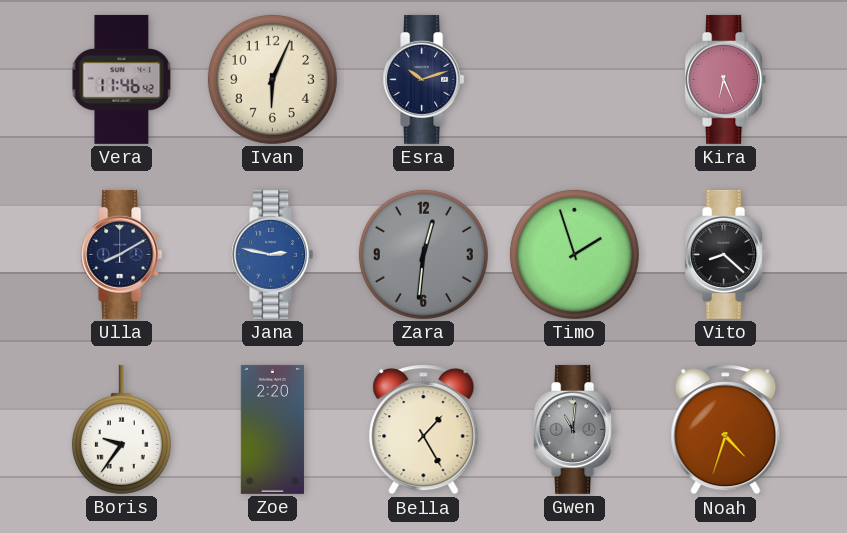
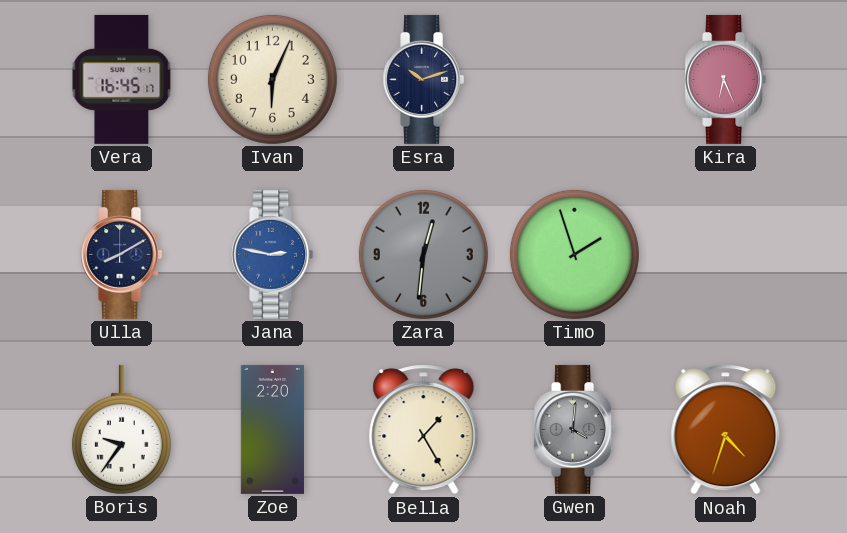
Vera: 11:46 -> 16:45 (122, 79)
Vito: 8:22 -> none (726, 254)
Gwen: 11:01 -> 4:01 (575, 429)
